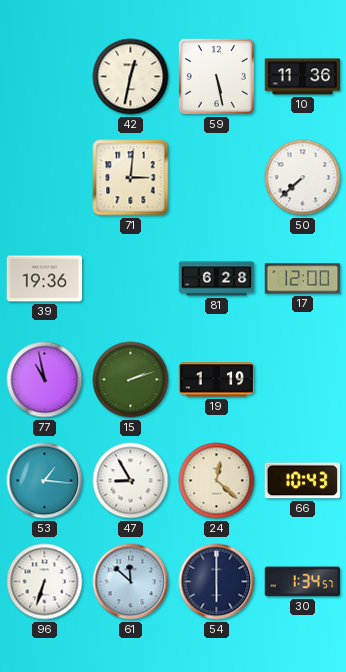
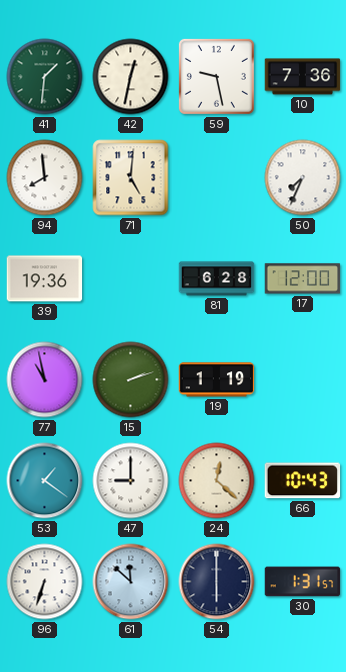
41: none -> 1:31 (45, 77)
59: 5:28 -> 9:28 (216, 76)
10: 11:36 -> 7:36 (303, 77)
94: none -> 7:59 (45, 178)
71: 3:01 -> 5:01 (131, 178)
50: 7:38 -> 7:34 (303, 178)
53: 1:16 -> 1:21 (45, 481)
47: 8:55 -> 9:00 (131, 481)
30: 1:34 -> 1:31 (303, 582)
